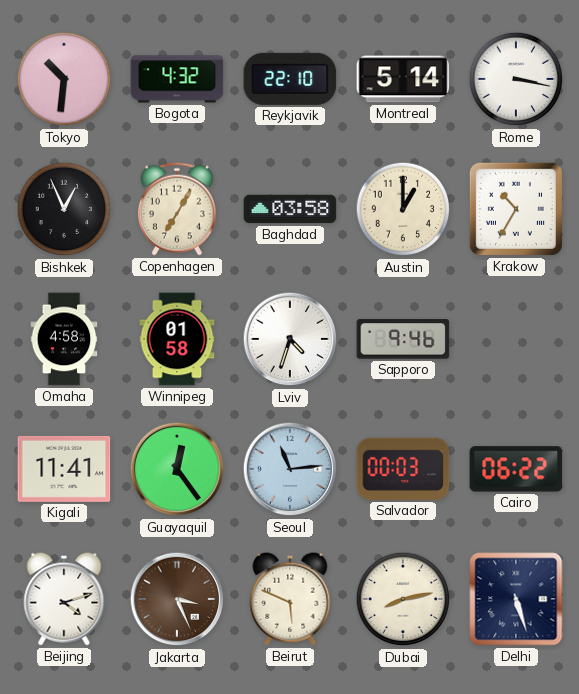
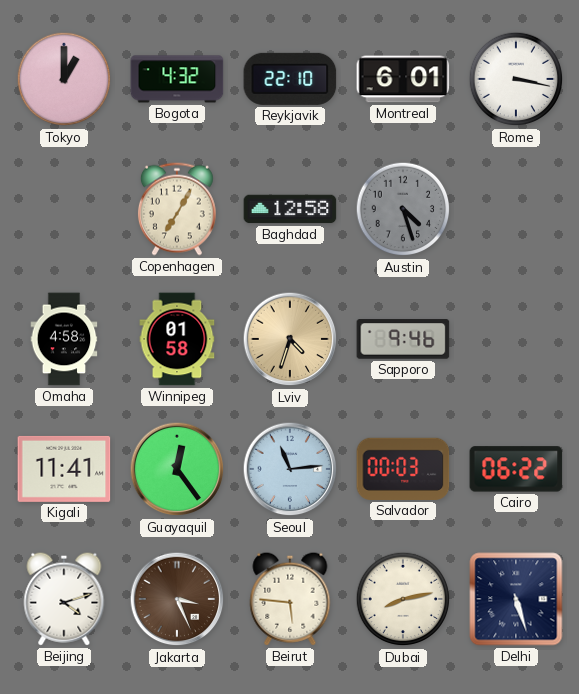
Tokyo: 10:31 -> 1:00 (64, 79)
Montreal: 5:14 -> 6:01 (403, 79)
Bishkek: 12:56 -> none (64, 209)
Baghdad: 03:58 -> 12:58 (290, 209)
Austin: 1:00 -> 4:27 (403, 209)
Austin dial: cream -> grey (403, 209)
Krakow: 10:35 -> none (516, 209)
Lviv dial: white -> champagne (290, 339)
Beirut: 5:49 -> 5:46 (290, 599)
